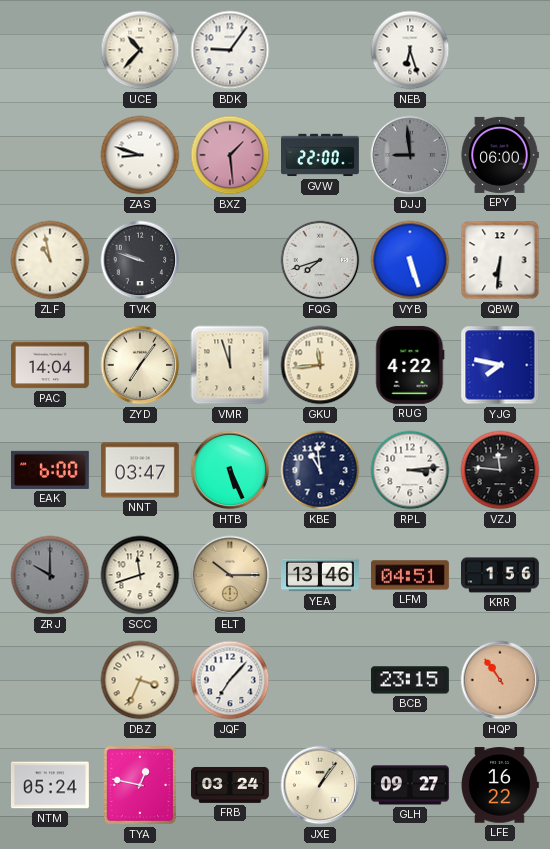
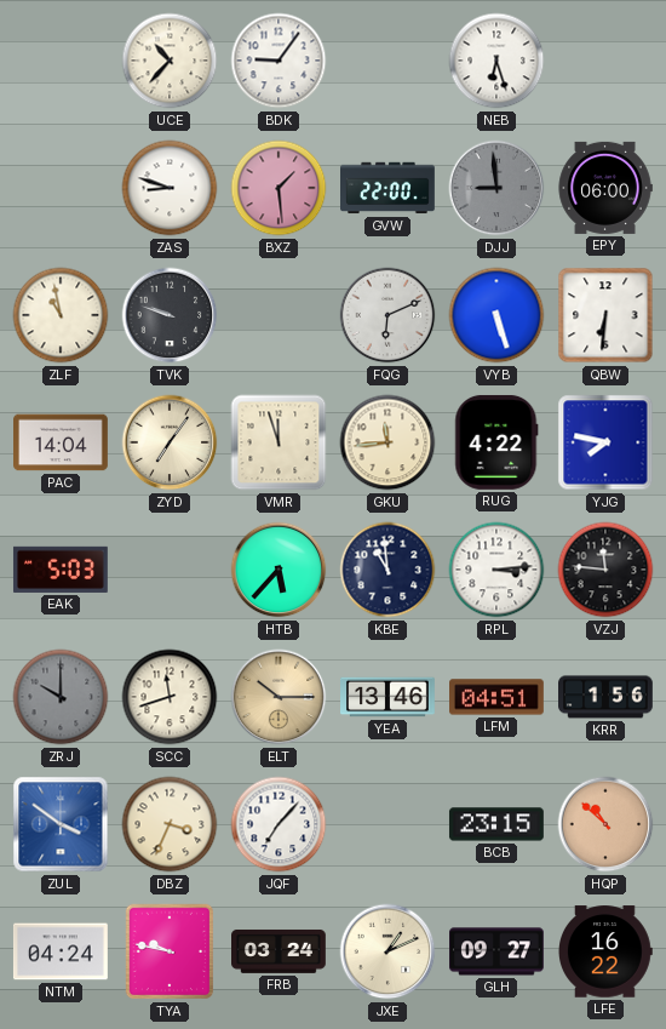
FQG: 7:42 -> 6:11 (387, 315)
EAK: 6:00 -> 5:03 (61, 570)
NNT: 03:47 -> none (141, 470)
HTB: 5:26 -> 5:37 (279, 570)
ZUL: none -> 3:51 (61, 824)
HQP: 10:54 -> 10:52 (605, 824)
NTM: 05:24 -> 04:24 (61, 951)
TYA: 12:47 -> 9:47 (168, 951)
JXE: 1:06 -> 1:11 (387, 951)
